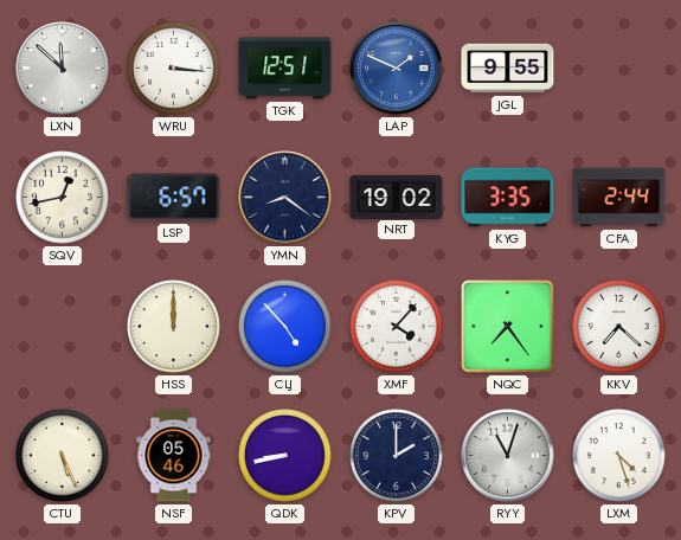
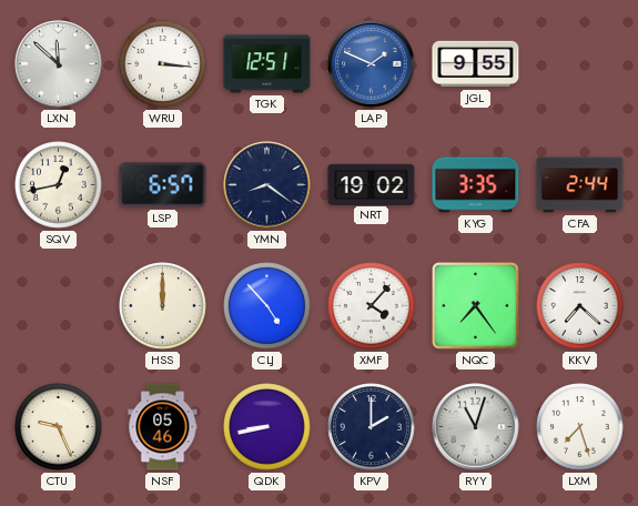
CTU: 5:26 -> 9:26 (59, 427)
LXM: 4:27 -> 7:27 (580, 427)
